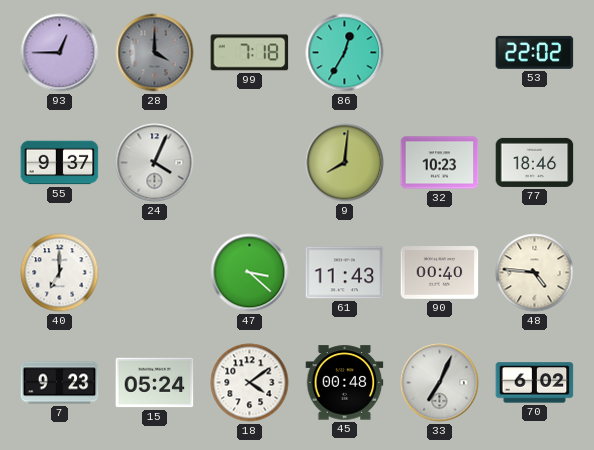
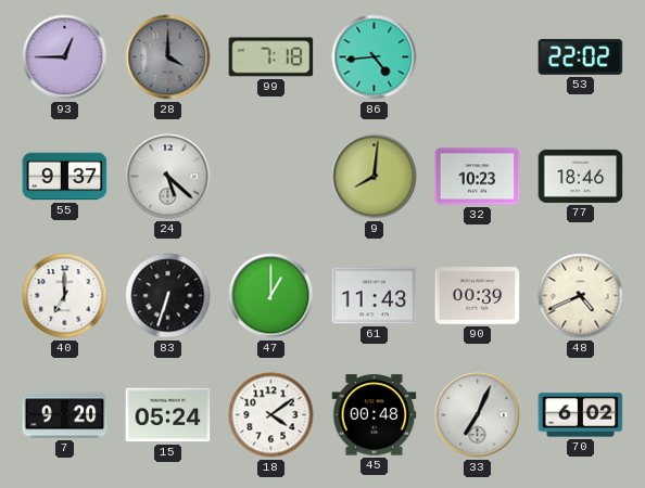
86: 12:35 -> 4:44 (375, 57)
24: 4:04 -> 5:22 (168, 177)
83: none -> 6:33 (168, 296)
47: 3:22 -> 1:00 (271, 296)
90: 00:40 -> 00:39 (478, 296)
48: 4:46 -> 4:41 (581, 296)
7: 9:23 -> 9:20 (65, 415)
